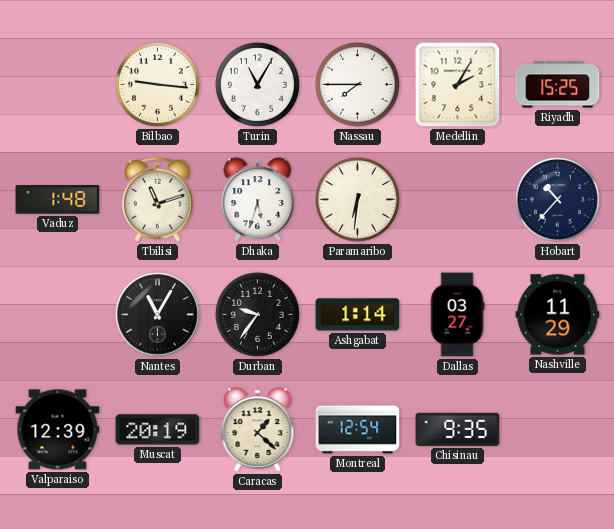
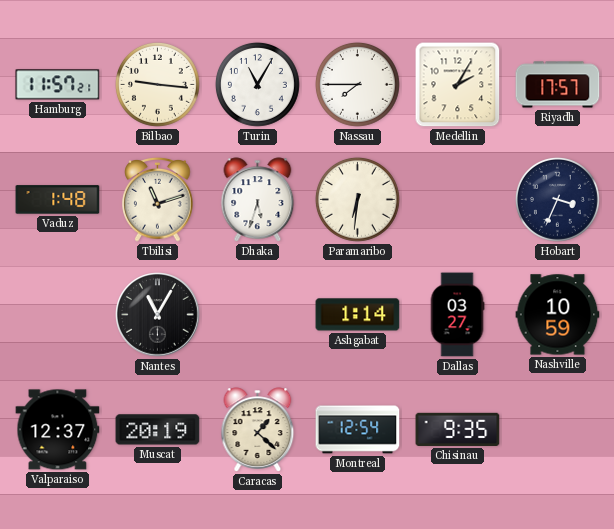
Hamburg: none -> 11:57 (58, 85)
Riyadh: 15:25 -> 17:57 (558, 85)
Hobart: 10:37 -> 3:34 (557, 199)
Durban: 9:36 -> none (257, 314)
Nashville: 11:29 -> 10:59 (558, 315)
Valparaiso: 12:39 -> 12:37 (58, 430)
